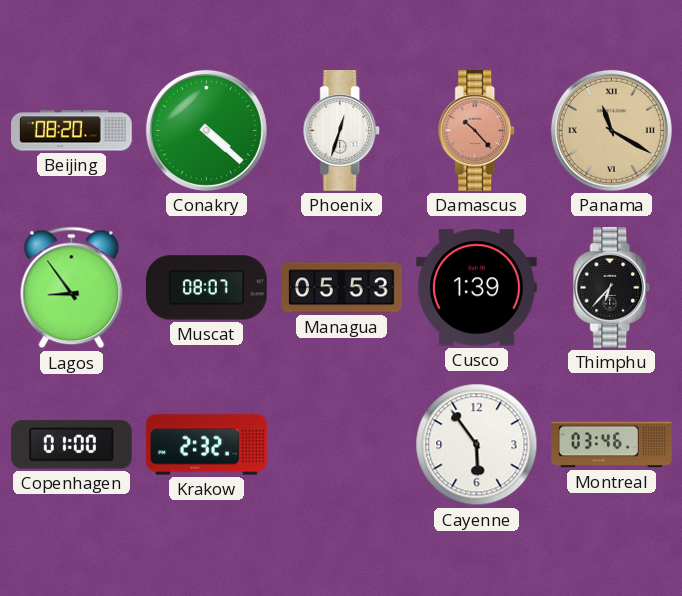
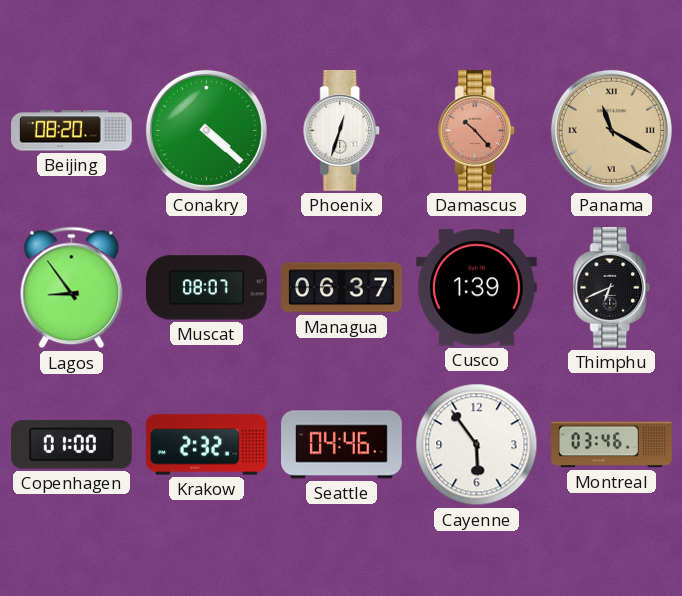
Managua: 05:53 -> 06:37 (342, 288)
Thimphu: 6:37 -> 6:41 (612, 288)
Seattle: none -> 04:46 (342, 445)
